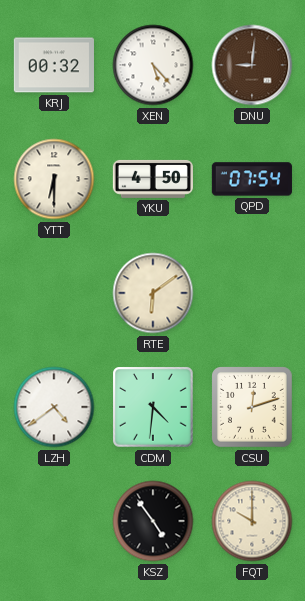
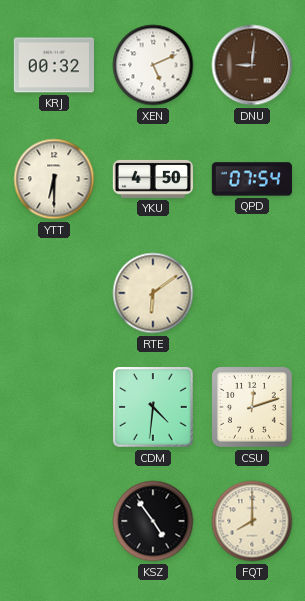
XEN: 5:23 -> 5:11 (153, 65)
LZH: 4:39 -> none (54, 407)
FQT: 10:00 -> 8:00 (252, 521)
